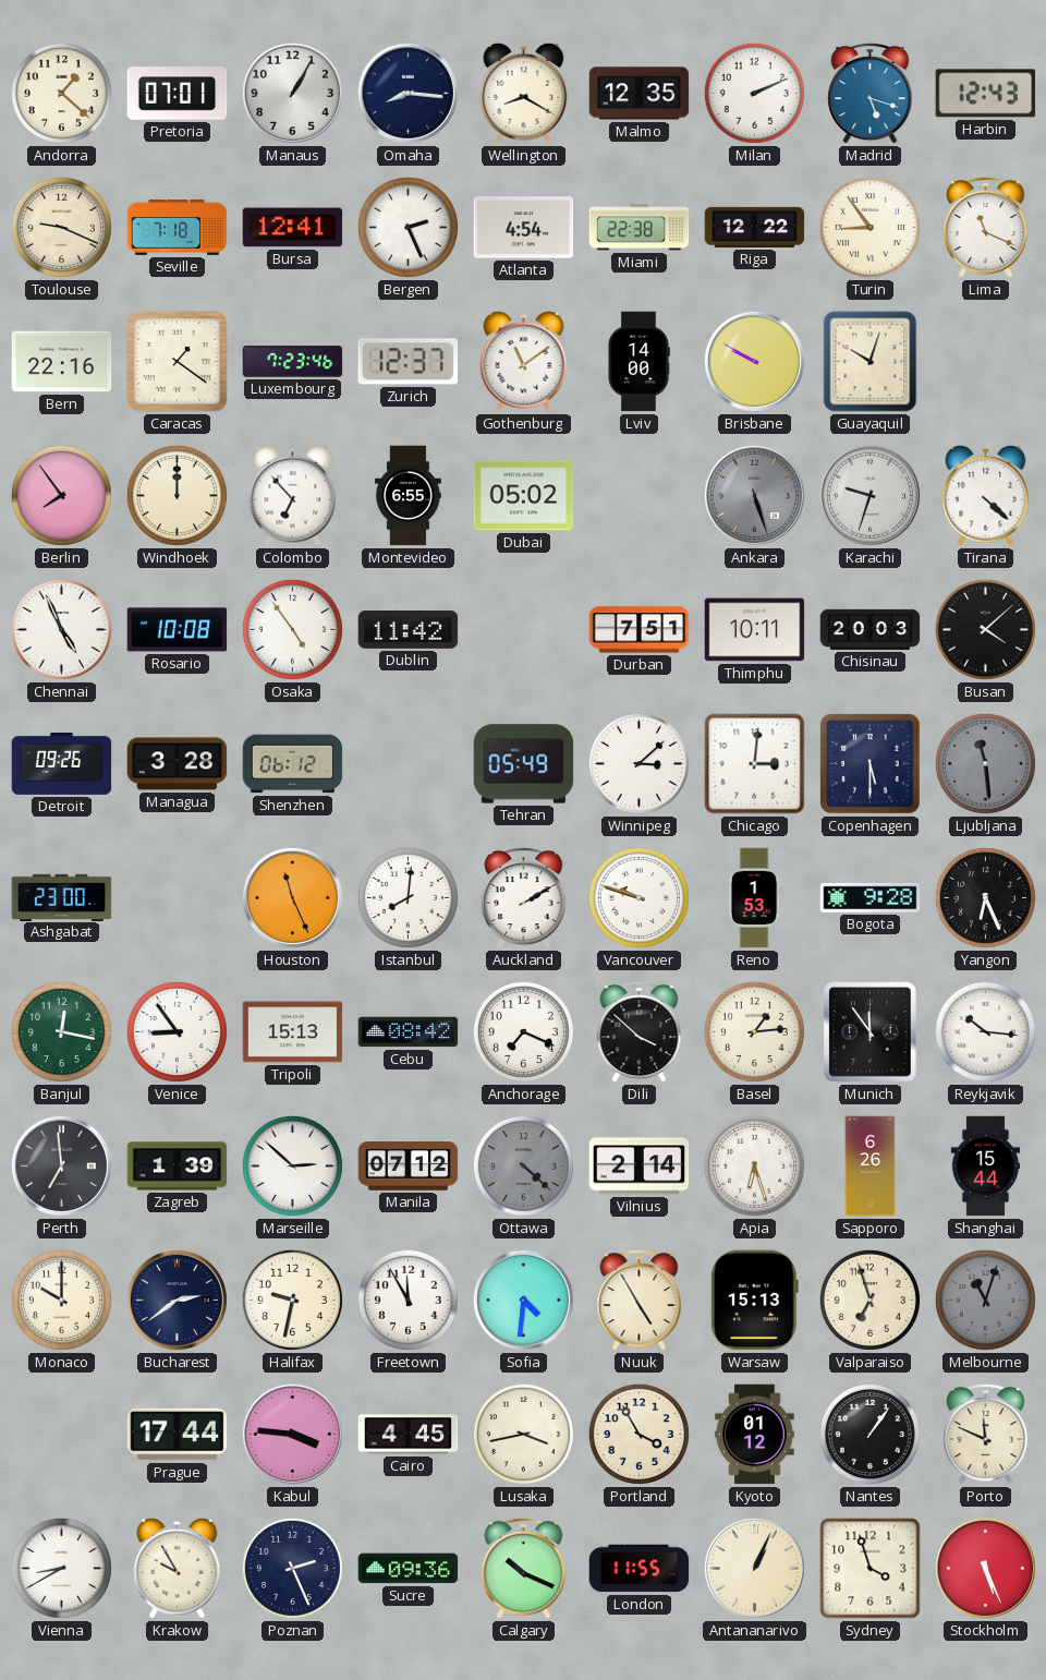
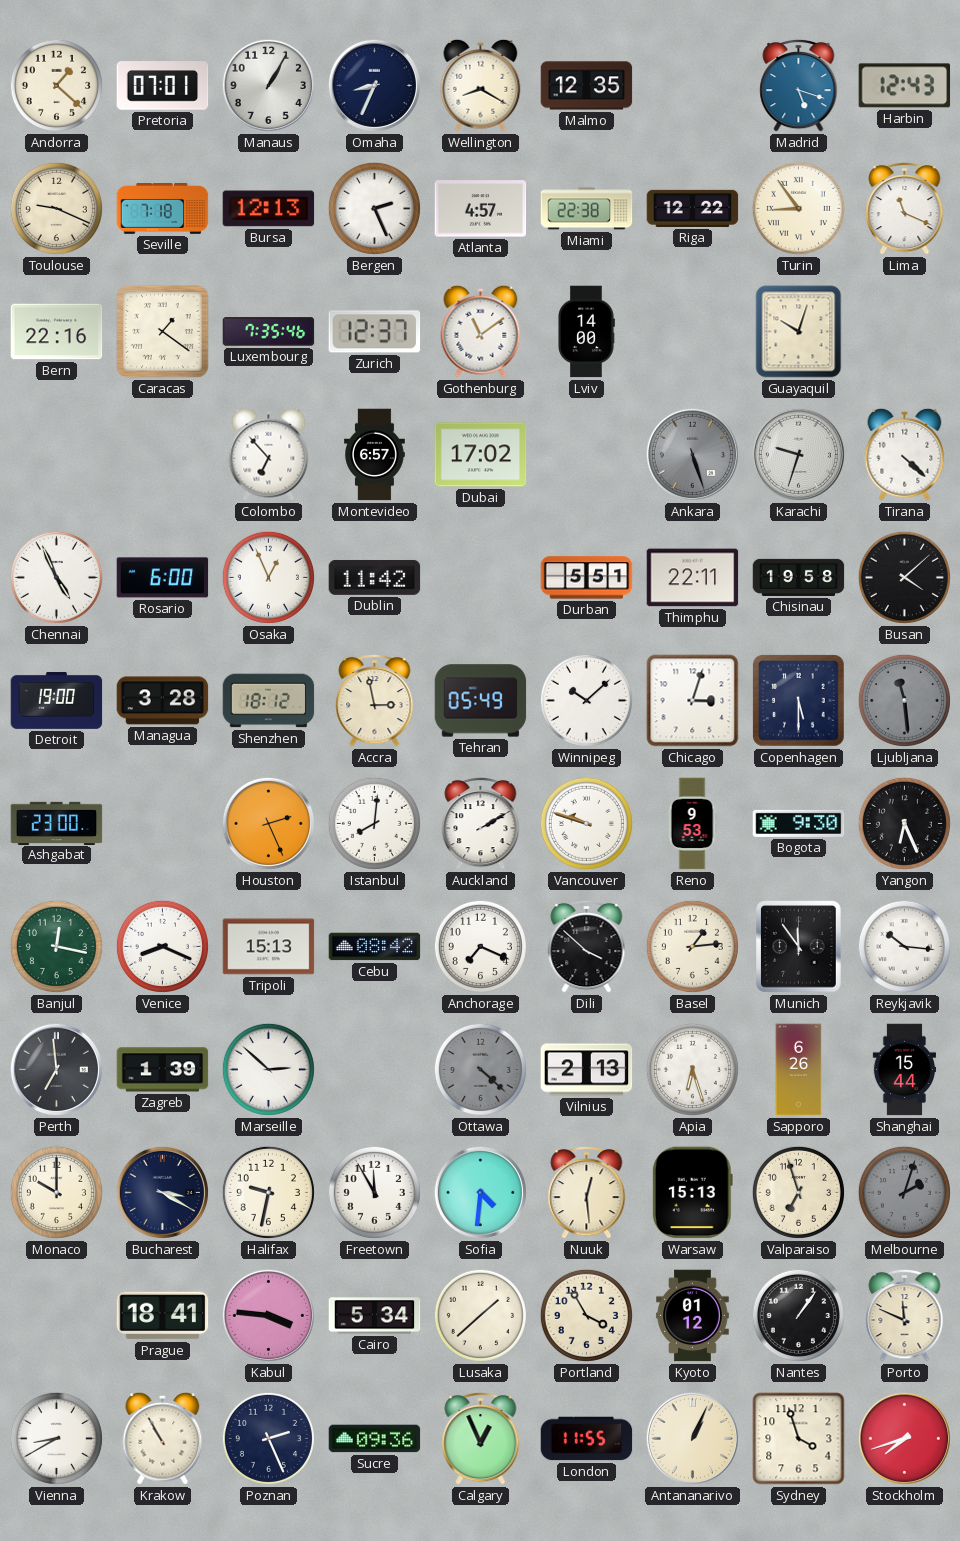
Omaha: 8:16 -> 8:34 (374, 85)
Milan: 2:11 -> none (754, 93)
Bursa: 12:41 -> 12:13 (269, 209)
Atlanta: 4:54 -> 4:57 (481, 209)
Luxembourg: 7:23 -> 7:35 (269, 332)
Brisbane: 9:50 -> none (754, 361)
Berlin: 7:54 -> none (61, 495)
Windhoek: 12:00 -> none (177, 495)
Montevideo: 6:55 -> 6:57 (375, 455)
Dubai: 05:02 -> 17:02 (481, 455)
Rosario: 10:08 -> 6:00 (163, 578)
Osaka: 4:54 -> 12:56 (268, 577)
Durban: 7:51 -> 5:51 (587, 578)
Thimphu: 10:11 -> 22:11 (693, 578)
Chisinau: 20:03 -> 19:58 (799, 577)
Detroit: 09:26 -> 19:00 (57, 701)
Shenzhen: 06:12 -> 18:12 (269, 701)
Accra: none -> 2:58 (375, 700)
Winnipeg: 3:08 -> 10:08 (586, 700)
Chicago: 3:01 -> 3:03 (693, 701)
Houston: 11:26 -> 2:26 (268, 823)
Reno: 1:53 -> 9:53 (692, 824)
Bogota: 9:28 -> 9:30 (799, 823)
Venice: 8:54 -> 8:19 (162, 946)
Manila: 07:12 -> none (409, 1167)
Vilnius: 2:14 -> 2:13 (587, 1070)
Bucharest: 2:39 -> 3:20 (162, 1192)
Nuuk: 4:55 -> 12:29 (587, 1192)
Melbourne: 11:03 -> 2:03 (904, 1192)
Prague: 17:44 -> 18:41 (163, 1316)
Cairo: 4:45 -> 5:34 (375, 1316)
Lusaka: 3:43 -> 1:38 (480, 1315)
Krakow: 9:55 -> 10:55 (163, 1438)
Calgary: 10:19 -> 12:56 (481, 1438)
Stockholm: 5:26 -> 7:42 (904, 1438)
